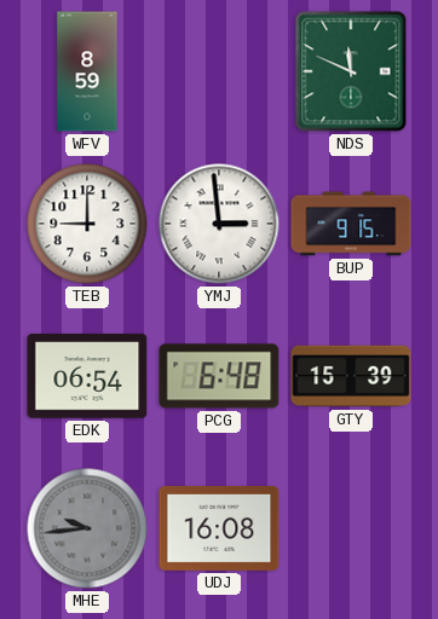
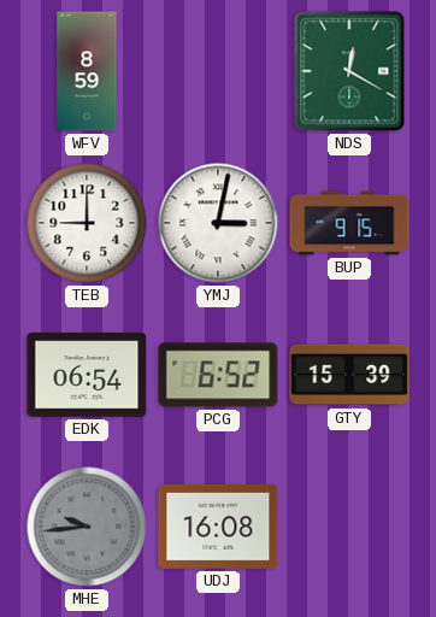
NDS: 11:49 -> 12:20 (349, 71)
YMJ: 2:59 -> 3:02 (218, 223)
PCG: 6:48 -> 6:52 (218, 375)
